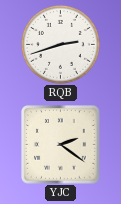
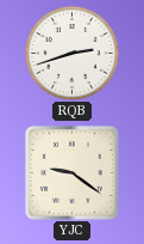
YJC: 2:21 -> 9:21 (73, 173)
